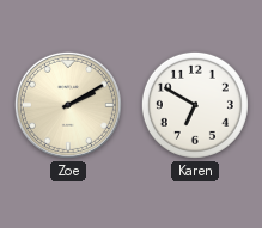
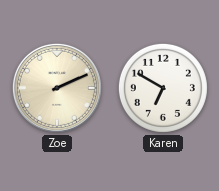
Zoe: 2:10 -> 2:11 (57, 88)
